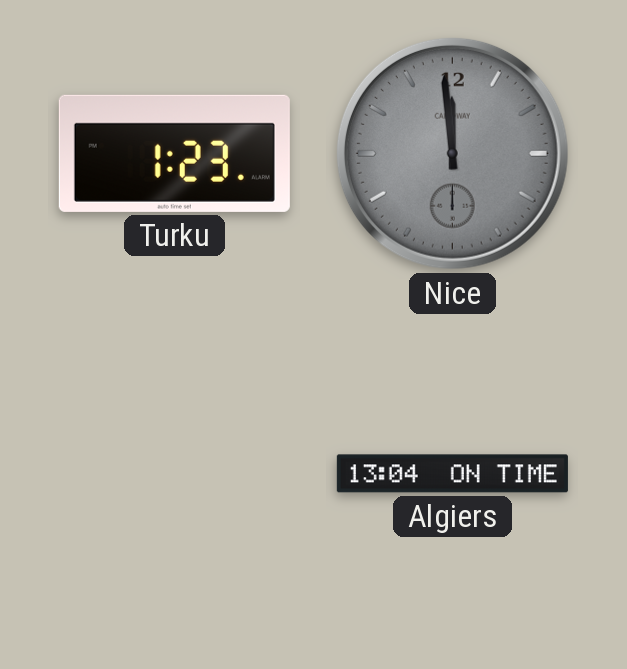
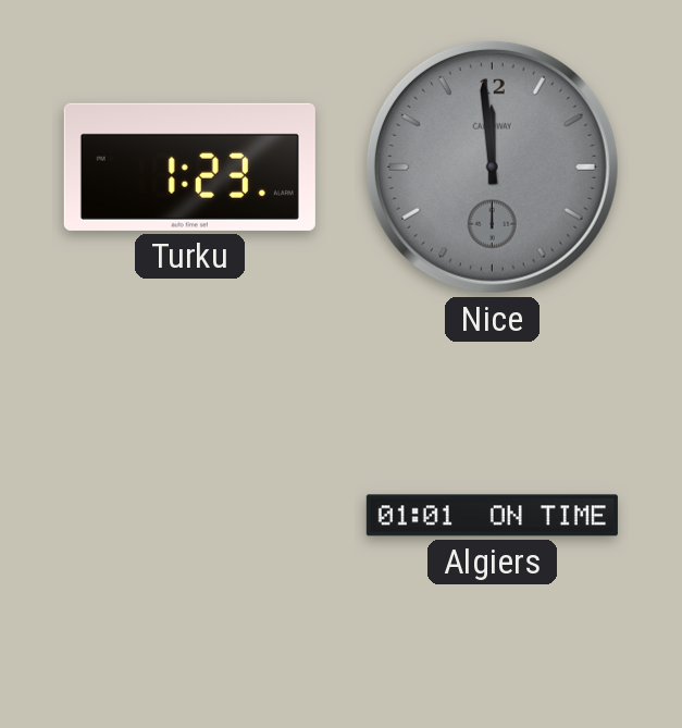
Algiers: 13:04 -> 01:01 (492, 516)
